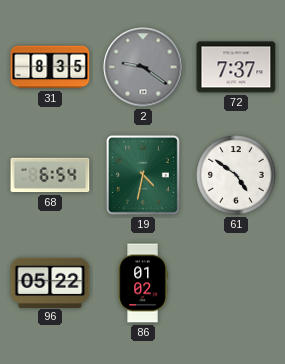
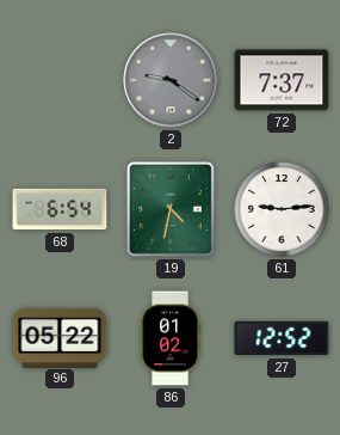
31: 8:35 -> none (50, 67)
61: 4:51 -> 9:14 (282, 209)
27: none -> 12:52 (282, 338)
